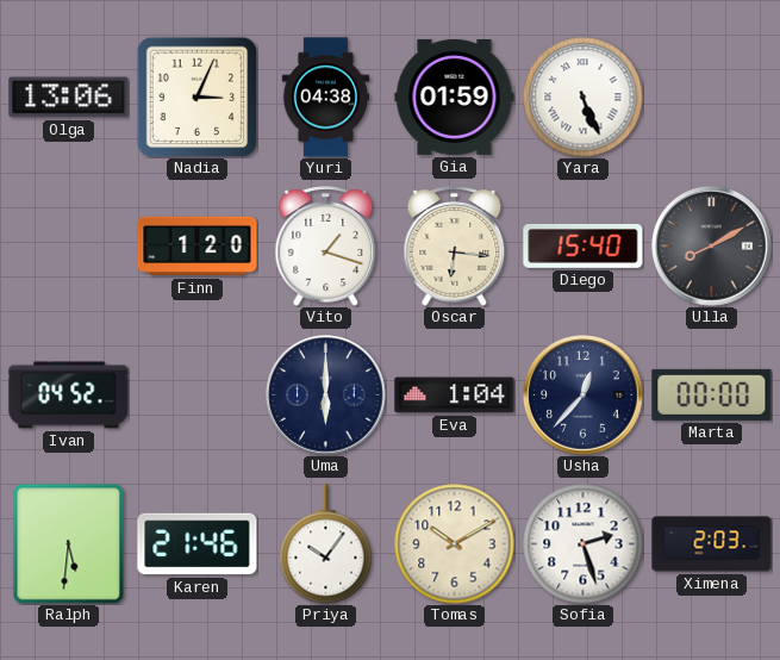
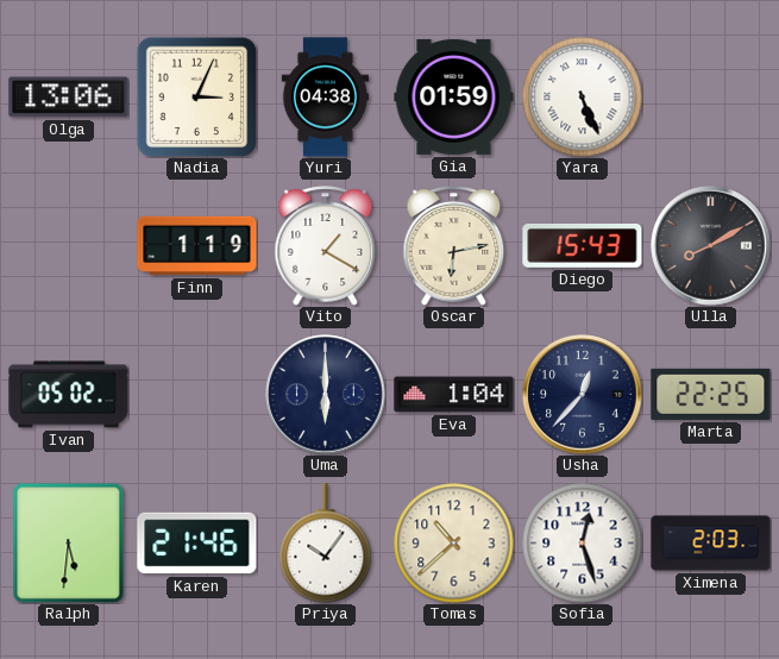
Finn: 1:20 -> 1:19 (197, 246)
Vito: 1:18 -> 1:20 (326, 246)
Oscar: 6:16 -> 6:13 (454, 246)
Diego: 15:40 -> 15:43 (583, 245)
Ivan: 04:52 -> 05:02 (69, 395)
Marta: 00:00 -> 22:25 (711, 394)
Tomas: 10:10 -> 10:38 (454, 544)
Sofia: 2:27 -> 12:27 (583, 544)
